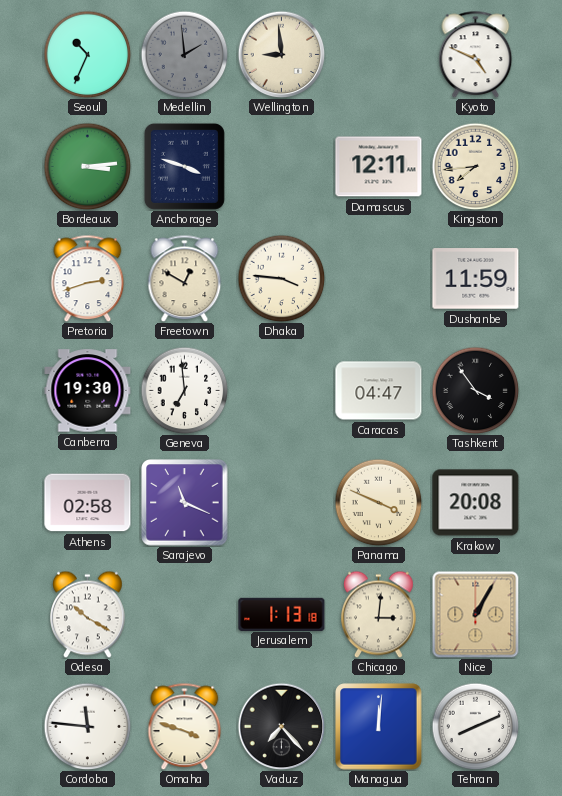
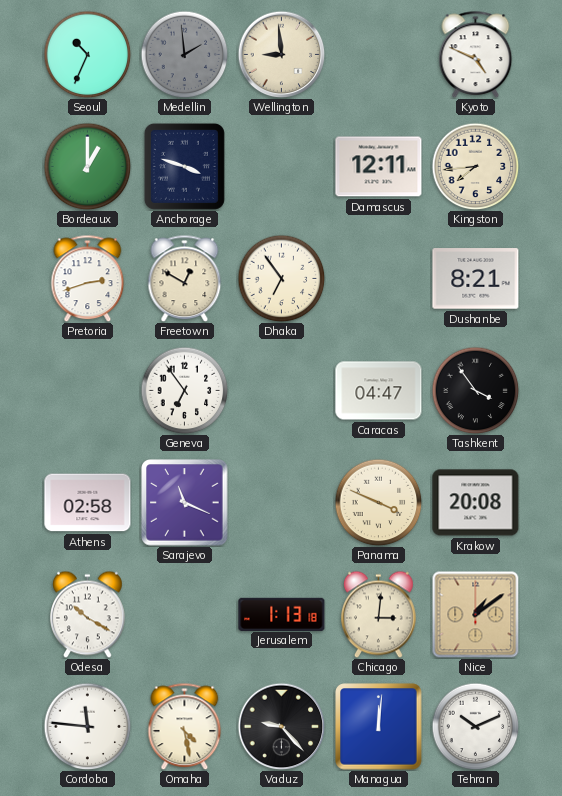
Bordeaux: 3:14 -> 1:00 (87, 166)
Dhaka: 3:46 -> 6:54 (281, 278)
Dushanbe: 11:59 -> 8:21 (476, 279)
Canberra: 19:30 -> none (88, 391)
Geneva: 6:59 -> 6:54 (184, 390)
Nice: 1:05 -> 1:09 (475, 614)
Omaha: 3:48 -> 4:28 (185, 726)
Vaduz: 7:23 -> 9:23 (281, 726)
Tehran: 8:11 -> 10:11 (475, 726)
